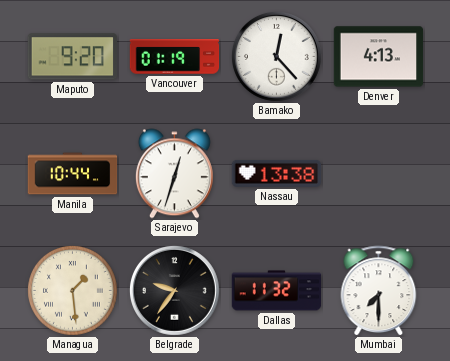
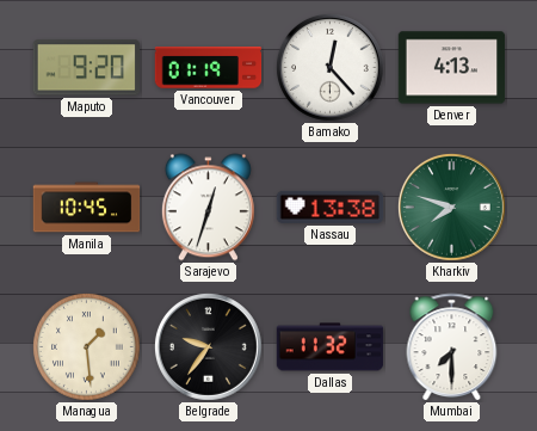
Manila: 10:44 -> 10:45 (87, 208)
Kharkiv: none -> 7:48 (452, 208)
